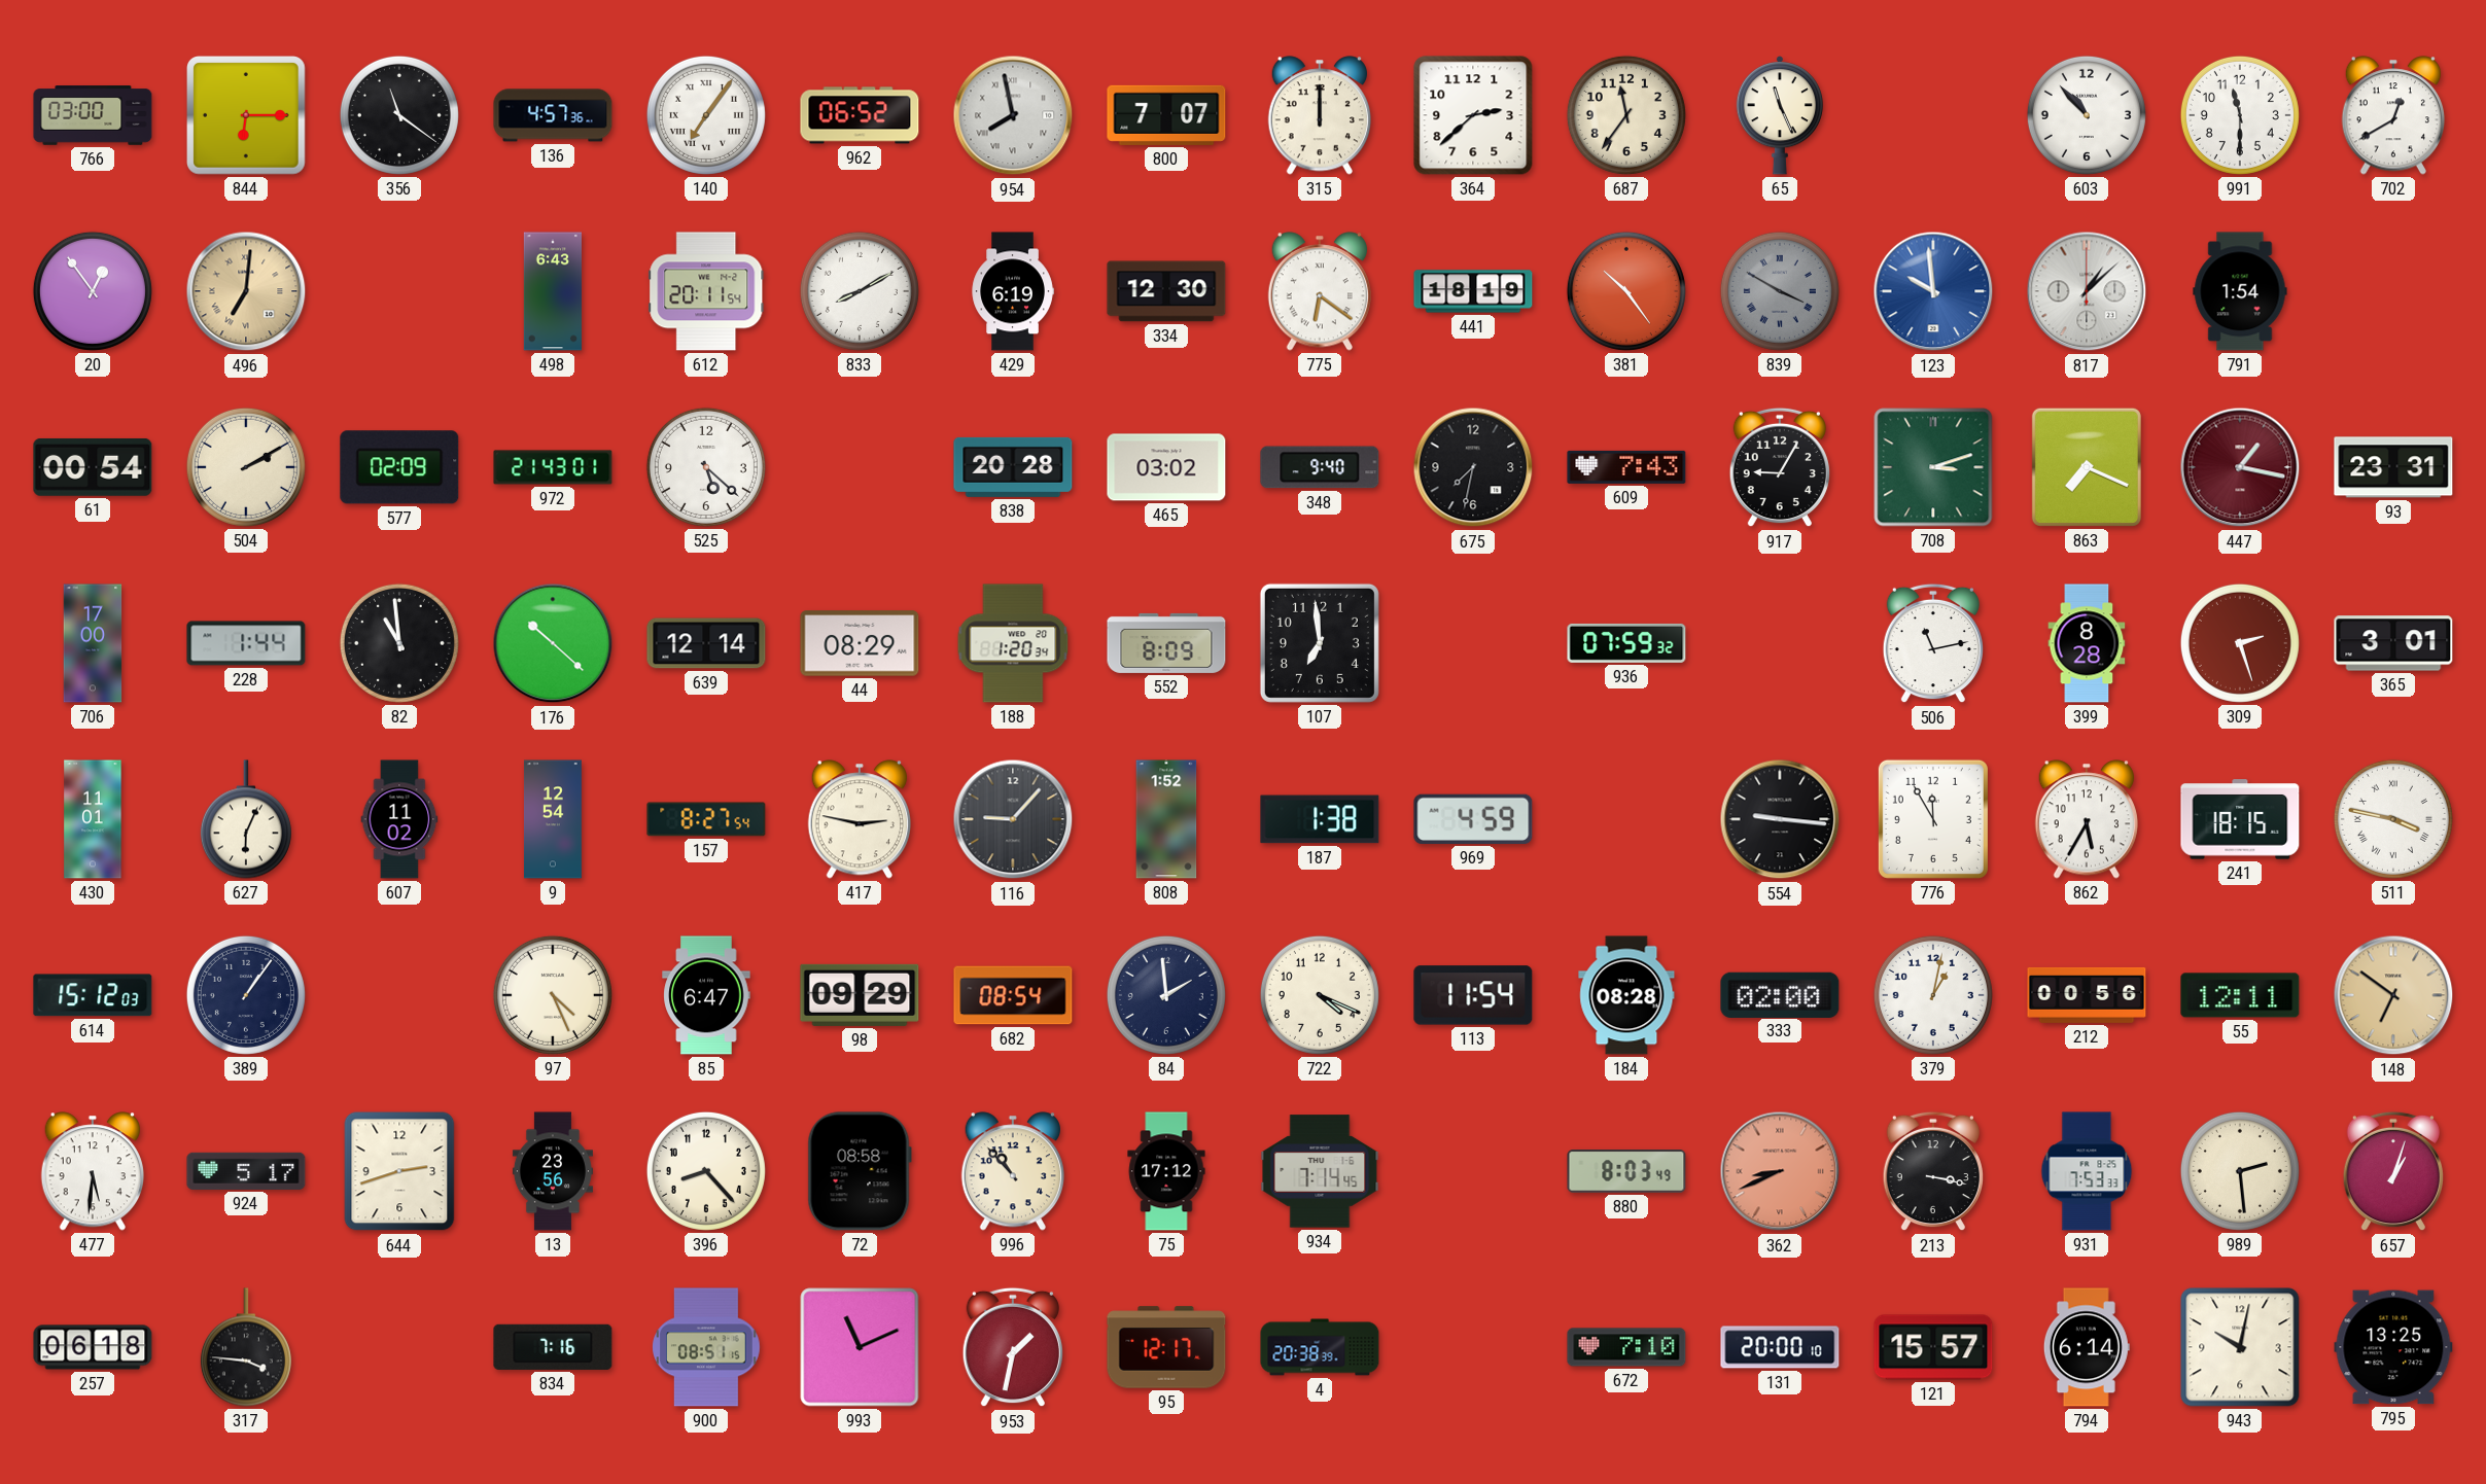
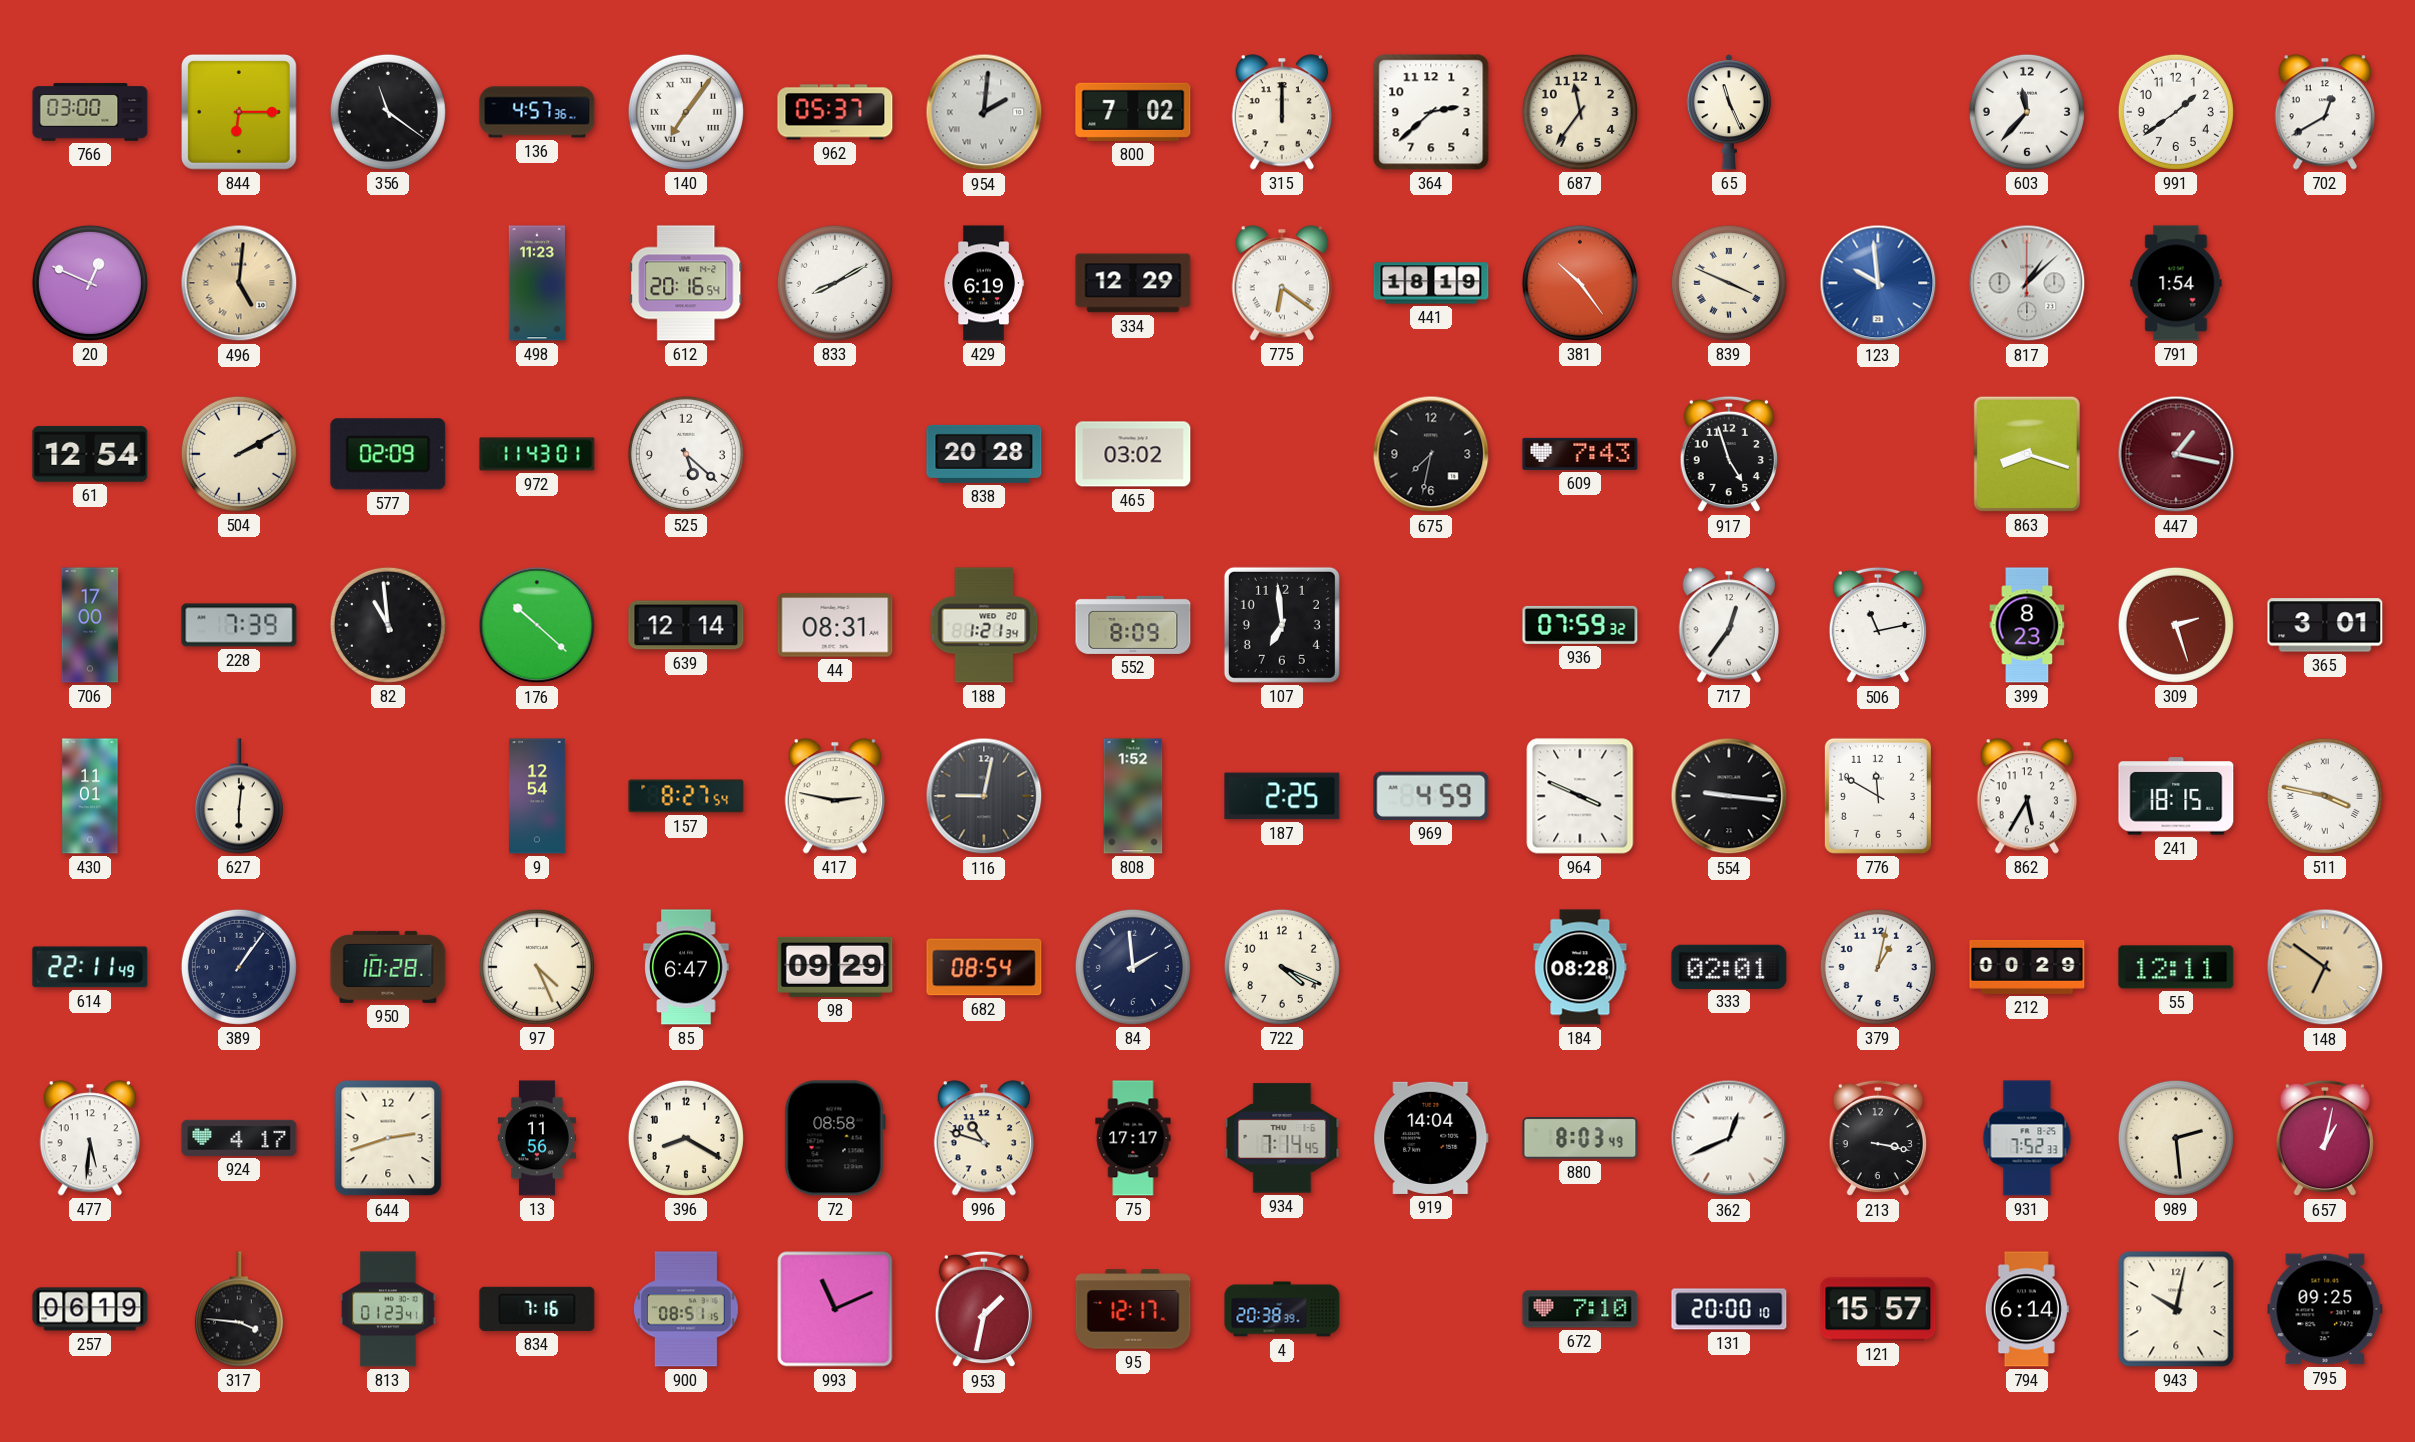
962: 06:52 -> 05:37 (835, 112)
954: 7:58 -> 2:01 (984, 112)
800: 7:07 -> 7:02 (1133, 112)
603: 10:53 -> 11:37 (2027, 112)
991: 11:30 -> 1:39 (2176, 112)
20: 12:54 -> 12:49 (90, 283)
496: 7:01 -> 5:01 (239, 283)
498: 6:43 -> 11:23 (537, 283)
612: 20:11 -> 20:16 (686, 283)
334: 12:30 -> 12:29 (1133, 283)
839: 3:50 -> 3:49 (1729, 283)
839 dial: grey -> cream (1729, 283)
61: 00:54 -> 12:54 (90, 454)
972: 21:43 -> 11:43 (537, 454)
348: 9:40 -> none (1320, 467)
917: 9:05 -> 4:57 (1729, 454)
708: 3:12 -> none (1933, 467)
863: 7:19 -> 8:18 (2027, 454)
93: 23:31 -> none (2393, 467)
228: 1:44 -> 7:39 (239, 625)
44: 08:29 -> 08:31 (835, 625)
188: 1:20 -> 1:21 (984, 625)
717: none -> 12:36 (1728, 625)
399: 8:28 -> 8:23 (2027, 625)
627: 6:04 -> 6:01 (239, 796)
607: 11:02 -> none (399, 819)
116: 9:07 -> 9:02 (984, 796)
187: 1:38 -> 2:25 (1282, 796)
964: none -> 3:49 (1580, 796)
776: 11:55 -> 11:50 (1878, 796)
614: 15:12 -> 22:11 (90, 967)
950: none -> 10:28 (388, 967)
113: 11:54 -> none (1473, 995)
333: 02:00 -> 02:01 (1729, 966)
212: 00:56 -> 00:29 (2027, 967)
924: 5:17 -> 4:17 (239, 1138)
13: 23:56 -> 11:56 (537, 1138)
396: 8:23 -> 8:20 (686, 1138)
996: 10:53 -> 10:48 (983, 1138)
75: 17:12 -> 17:17 (1133, 1138)
919: none -> 14:04 (1431, 1138)
362: 8:41 -> 12:41 (1729, 1138)
362 dial: salmon -> white (1729, 1138)
931: 7:53 -> 7:52 (2027, 1138)
657: 1:03 -> 1:02 (2325, 1138)
257: 06:18 -> 06:19 (90, 1309)
813: none -> 01:23 (388, 1309)
795: 13:25 -> 09:25 (2325, 1309)
